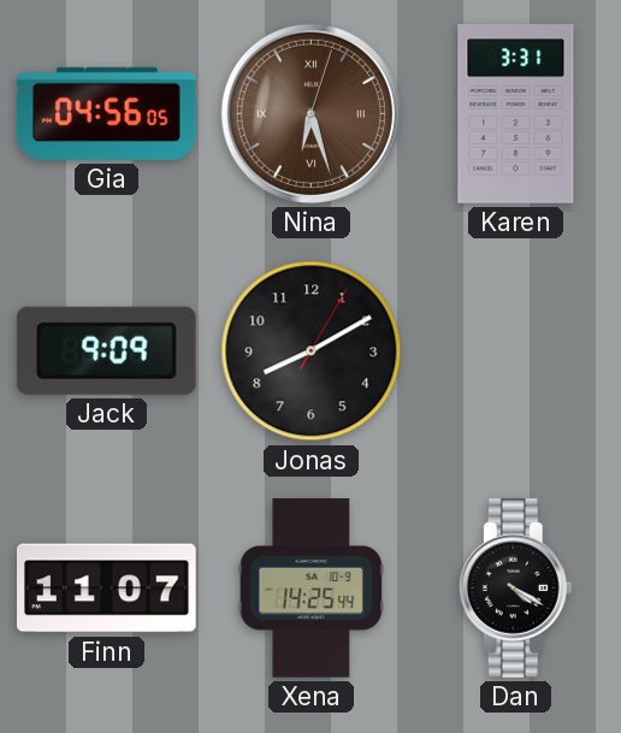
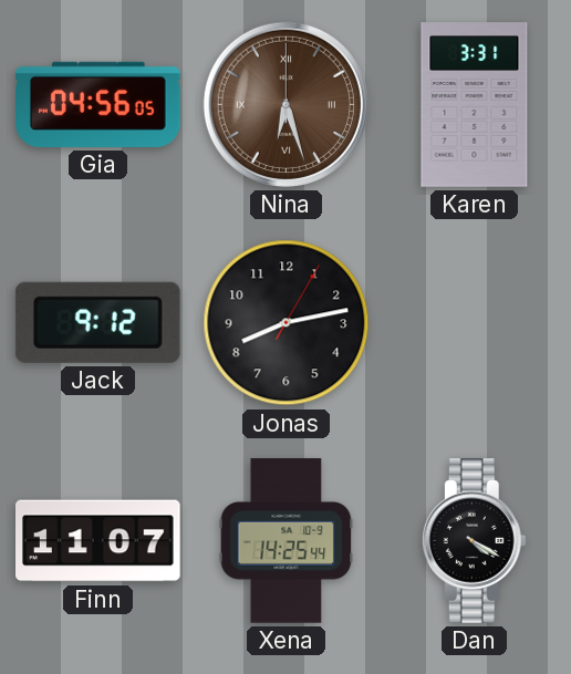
Nina: 6:27:03 -> 6:27:00 (285, 104)
Jack: 9:09 -> 9:12 (97, 322)
Jonas: 8:10 -> 8:13 (287, 323)
